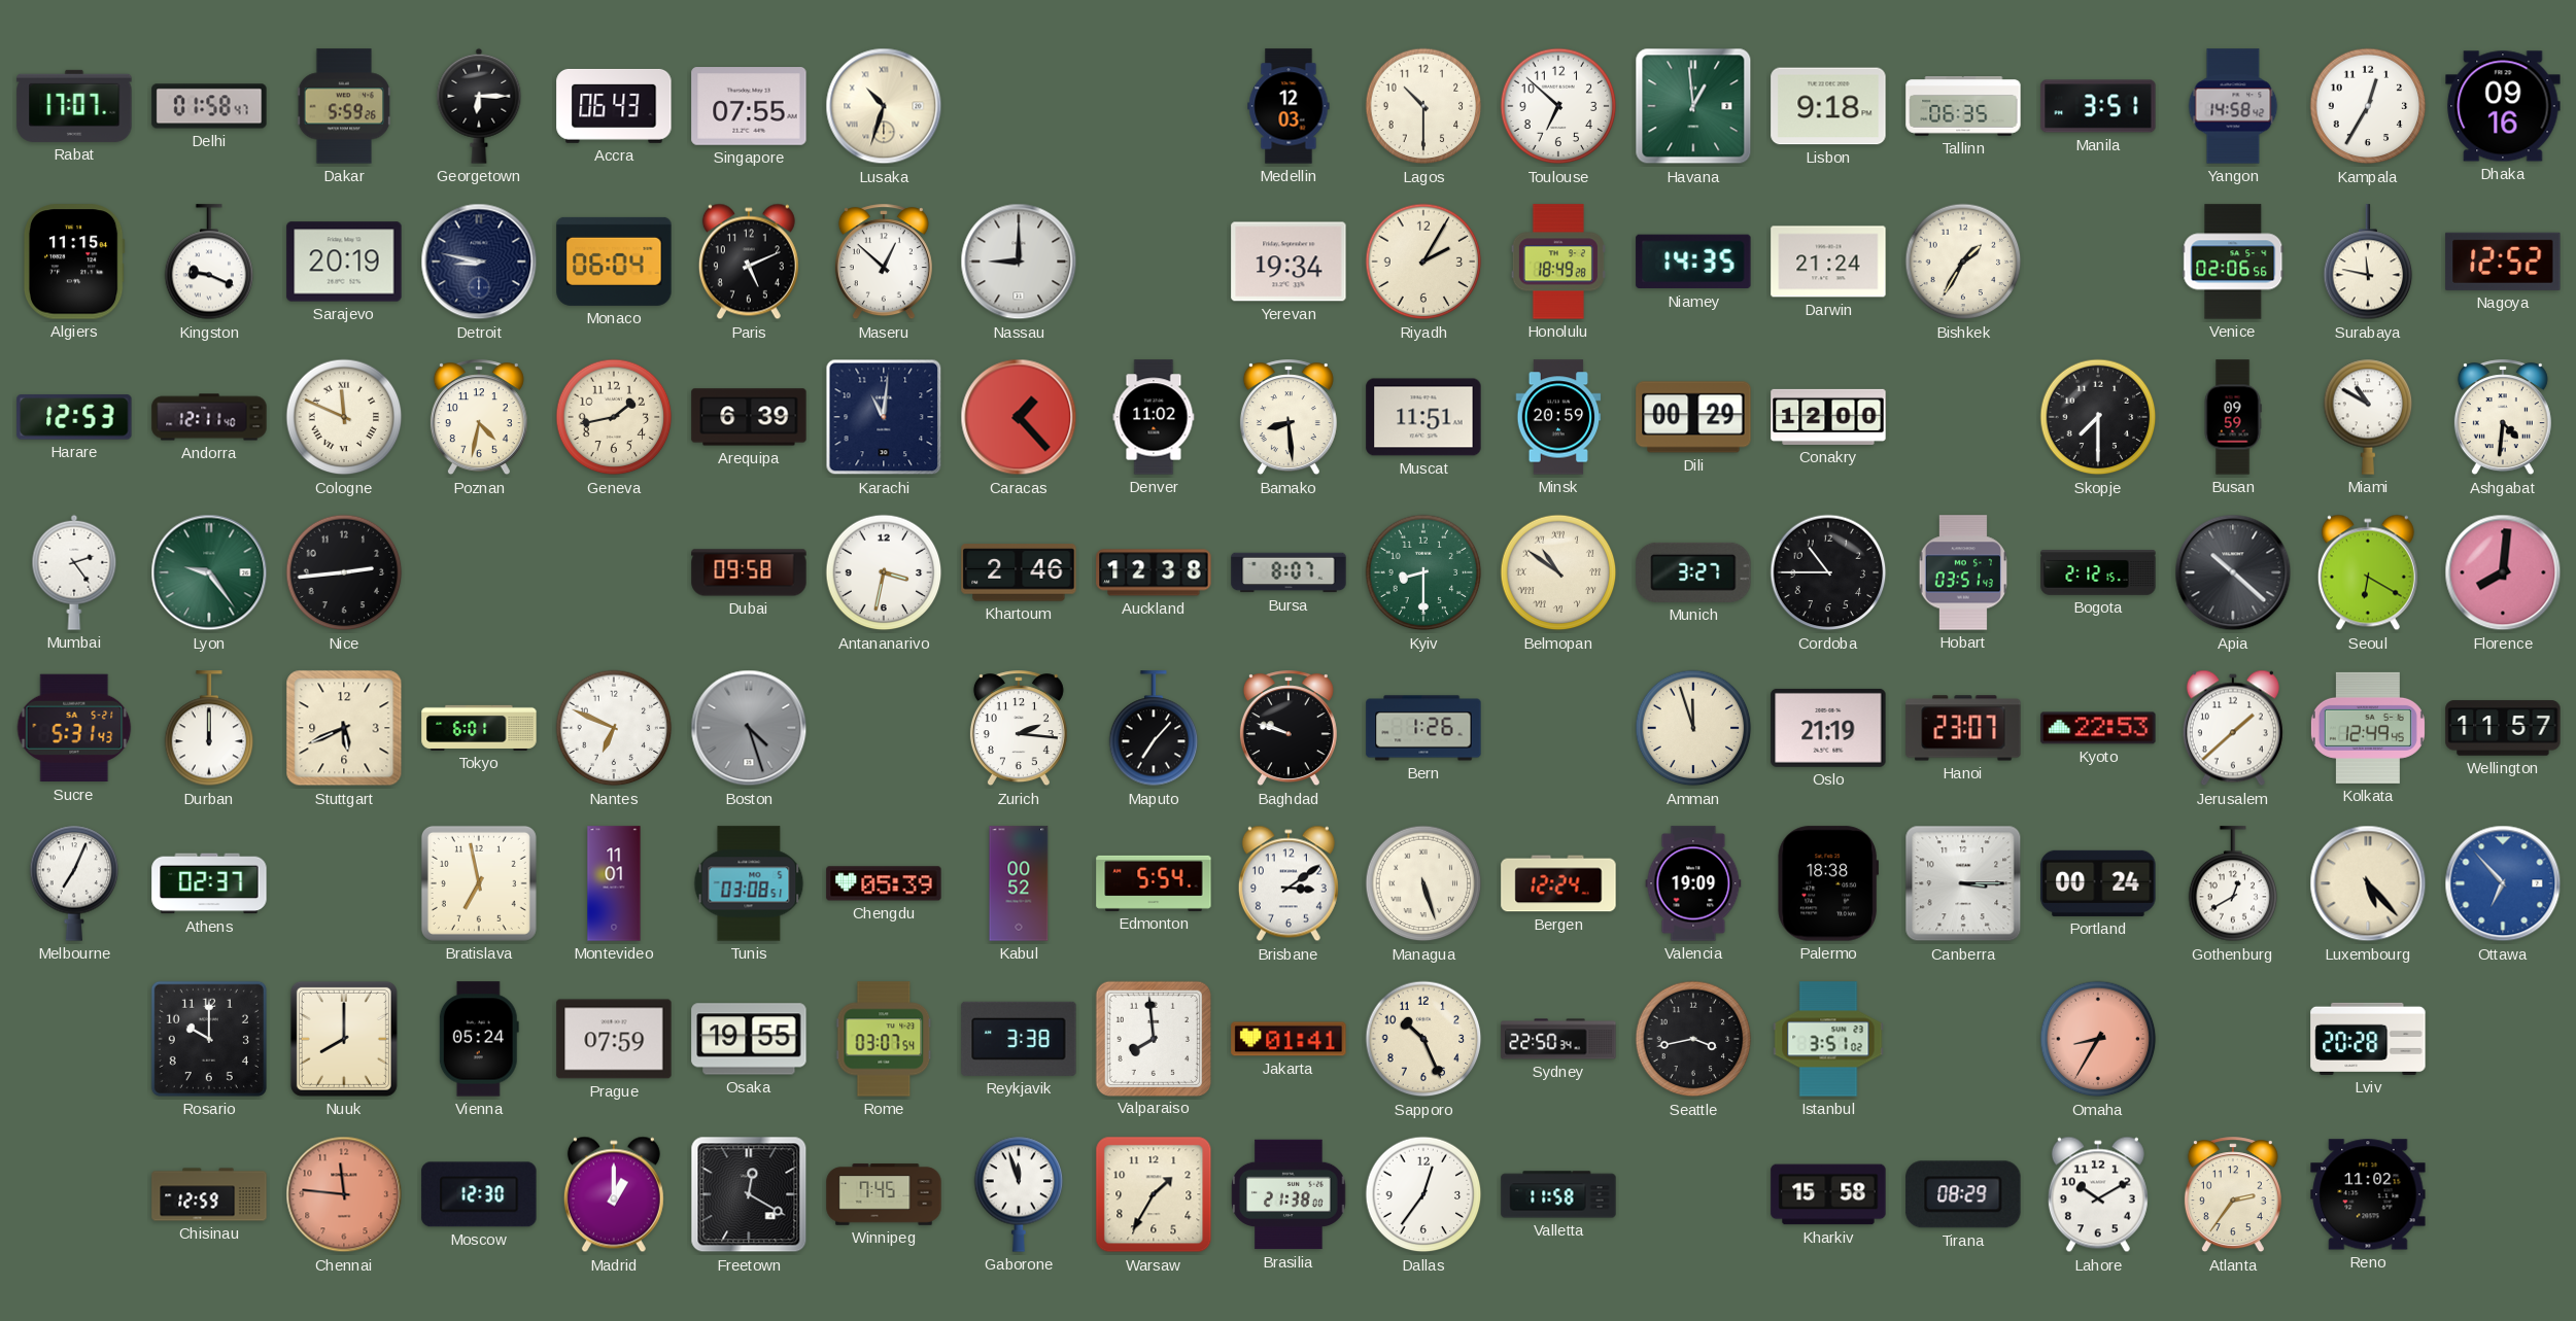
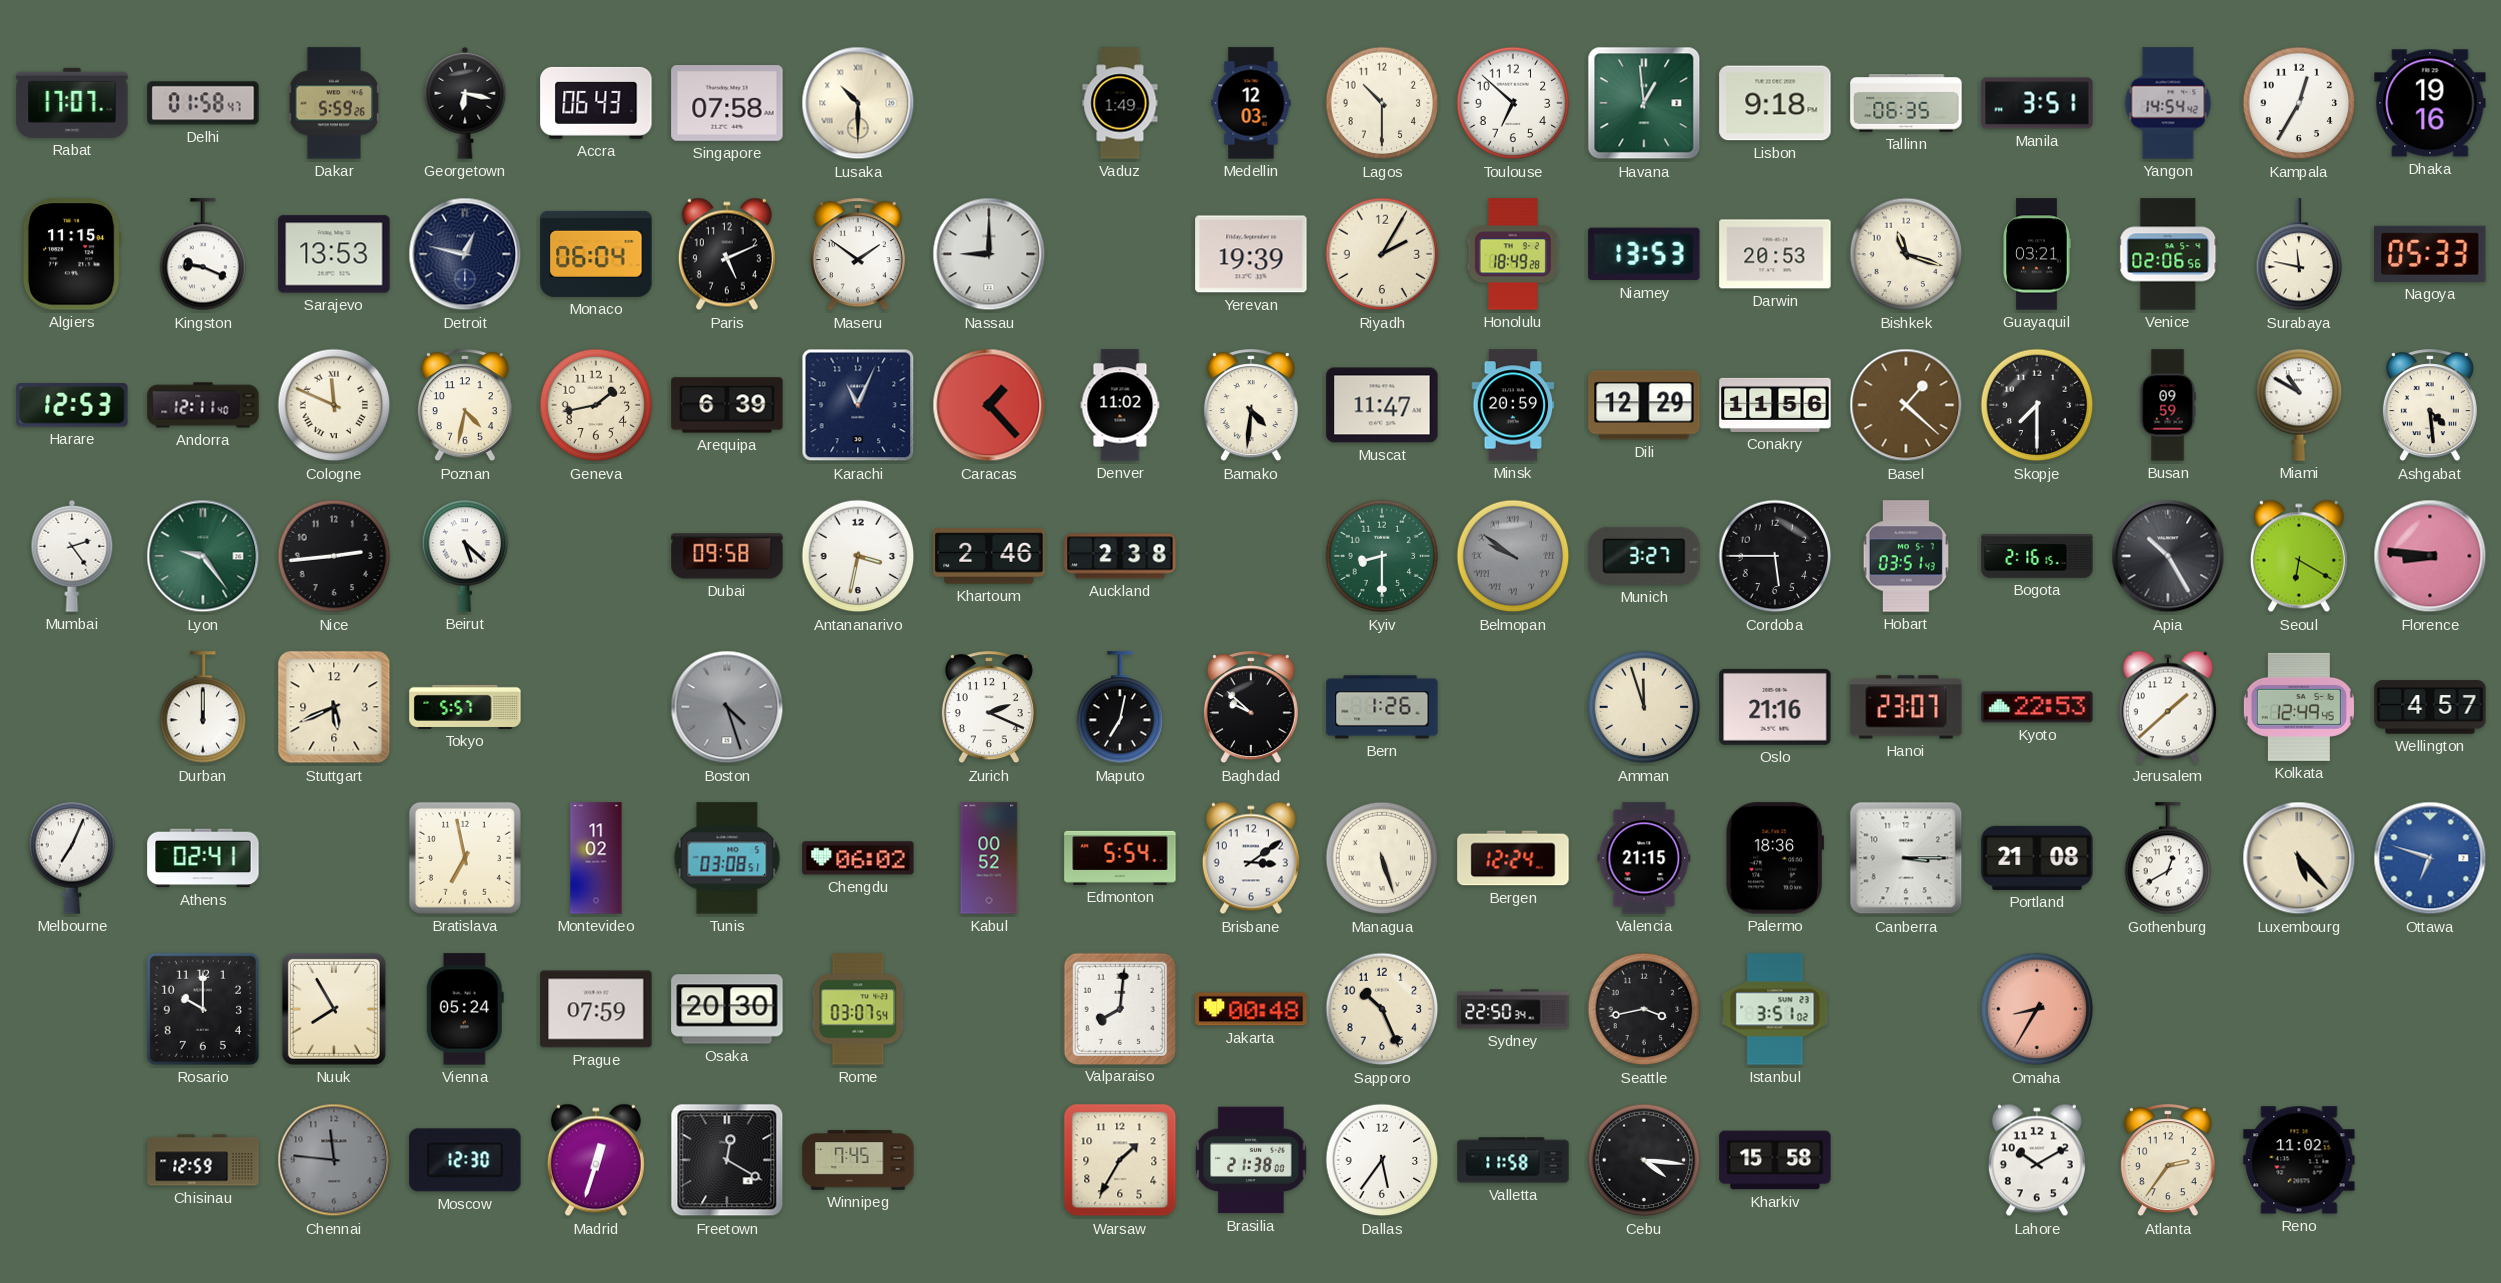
Georgetown: 6:15 -> 6:17 (465, 103)
Singapore: 07:55 -> 07:58 (727, 103)
Lusaka: 10:33 -> 10:30 (858, 103)
Vaduz: none -> 1:49 (1120, 103)
Yangon: 14:58 -> 14:54 (2168, 103)
Dhaka: 09:16 -> 19:16 (2430, 103)
Sarajevo: 20:19 -> 13:53 (334, 254)
Detroit: 8:47 -> 12:47 (465, 254)
Maseru: 12:52 -> 1:51 (858, 255)
Yerevan: 19:34 -> 19:39 (1251, 254)
Niamey: 14:35 -> 13:53 (1644, 254)
Darwin: 21:24 -> 20:53 (1775, 254)
Bishkek: 1:35 -> 11:18 (1906, 254)
Guayaquil: none -> 03:21 (2037, 254)
Nagoya: 12:52 -> 05:33 (2430, 254)
Karachi: 11:01 -> 11:04 (858, 405)
Bamako: 8:29 -> 4:31 (1251, 406)
Muscat: 11:51 -> 11:47 (1382, 405)
Dili: 00:29 -> 12:29 (1644, 405)
Conakry: 12:00 -> 11:56 (1775, 405)
Basel: none -> 1:22 (1906, 405)
Ashgabat: 4:31 -> 4:29 (2430, 406)
Beirut: none -> 5:22 (465, 556)
Auckland: 12:38 -> 2:38 (1120, 556)
Bursa: 8:07 -> none (1289, 572)
Belmopan: 10:51 -> 9:51 (1513, 556)
Belmopan dial: cream -> grey (1513, 556)
Cordoba: 10:45 -> 5:45 (1775, 556)
Bogota: 2:12 -> 2:16 (2037, 557)
Apia: 10:22 -> 10:25 (2168, 556)
Florence: 8:01 -> 8:46 (2430, 556)
Sucre: 5:31 -> none (74, 728)
Tokyo: 6:01 -> 5:57 (465, 707)
Nantes: 6:49 -> none (614, 728)
Zurich: 2:16 -> 2:19 (989, 708)
Maputo: 7:07 -> 7:02 (1120, 708)
Baghdad: 9:48 -> 9:52 (1251, 708)
Oslo: 21:19 -> 21:16 (1775, 707)
Wellington: 11:57 -> 4:57 (2430, 707)
Athens: 02:37 -> 02:41 (203, 858)
Montevideo: 11:01 -> 11:02 (596, 858)
Chengdu: 05:39 -> 06:02 (858, 858)
Valencia: 19:09 -> 21:15 (1644, 858)
Palermo: 18:38 -> 18:36 (1774, 858)
Portland: 00:24 -> 21:08 (2037, 858)
Ottawa: 6:53 -> 6:48 (2430, 858)
Nuuk: 8:00 -> 7:55 (334, 1009)
Osaka: 19:55 -> 20:30 (727, 1009)
Reykjavik: 3:38 -> none (1019, 1039)
Valparaiso: 7:59 -> 8:01 (1119, 1008)
Jakarta: 01:41 -> 00:48 (1251, 1009)
Lviv: 20:28 -> none (2368, 1039)
Chennai dial: salmon -> grey (334, 1160)
Madrid: 1:00 -> 12:33 (596, 1160)
Gaborone: 11:57 -> none (1019, 1194)
Dallas: 12:36 -> 5:36 (1382, 1160)
Cebu: none -> 4:16 (1644, 1160)
Tirana: 08:29 -> none (1963, 1194)
